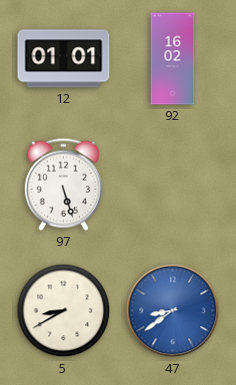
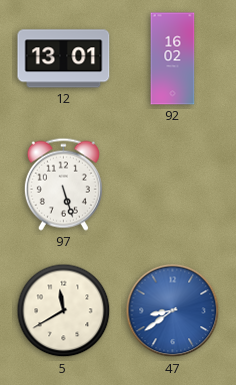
12: 01:01 -> 13:01 (64, 59)
5: 8:40 -> 11:40 (64, 311)
